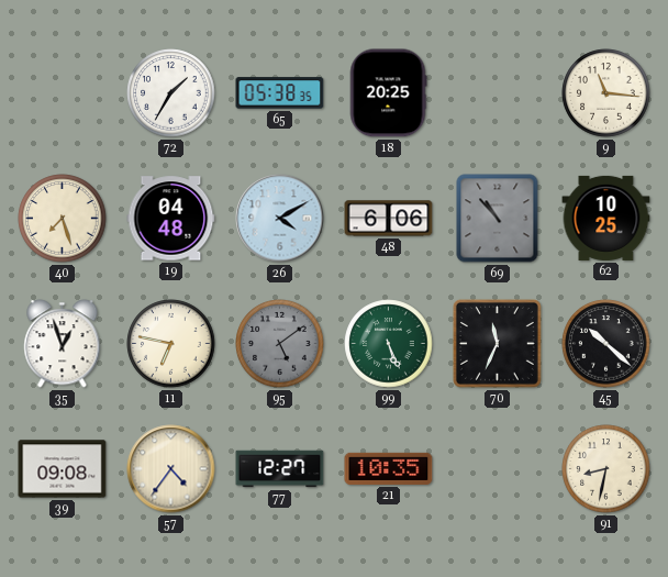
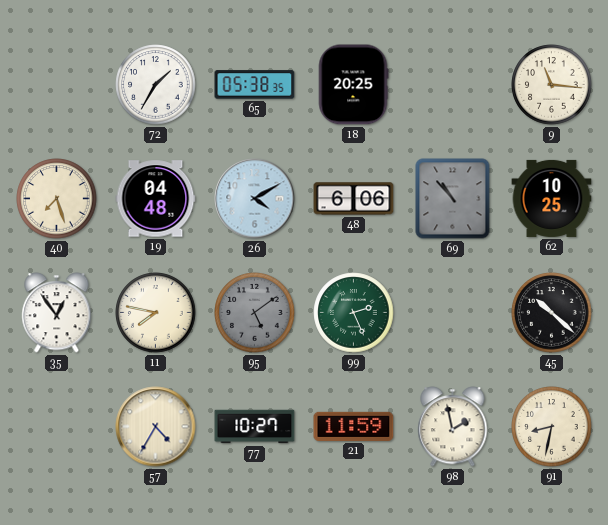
35: 12:57 -> 12:54 (57, 313)
11: 6:47 -> 7:47 (156, 313)
99: 5:26 -> 2:26 (354, 313)
70: 11:34 -> none (497, 343)
39: 09:08 -> none (63, 469)
57: 4:36 -> 4:35 (156, 427)
77: 12:27 -> 10:27 (255, 427)
21: 10:35 -> 11:59 (354, 426)
98: none -> 1:58 (453, 427)
